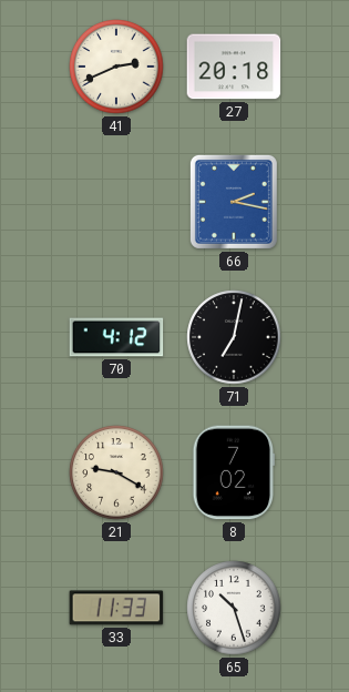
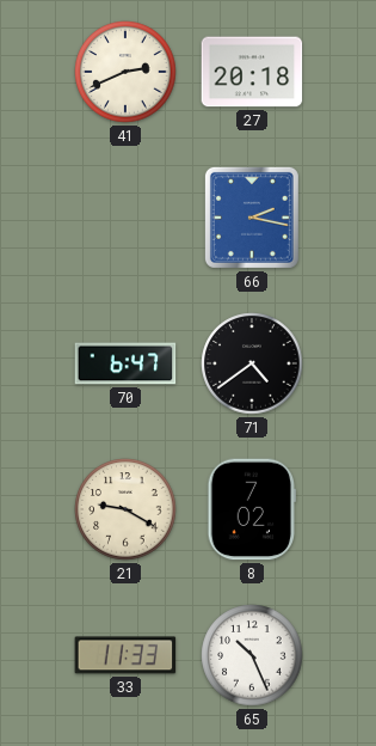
70: 4:12 -> 6:47 (125, 363)
71: 7:02 -> 4:39 (252, 363)
65: 10:27 -> 10:26 (252, 655)
